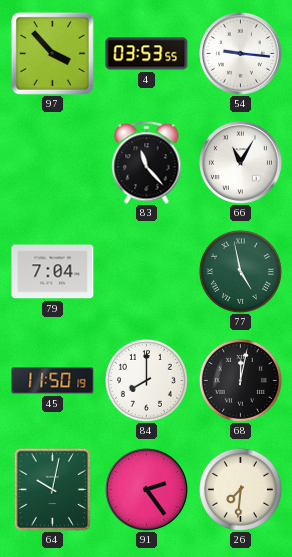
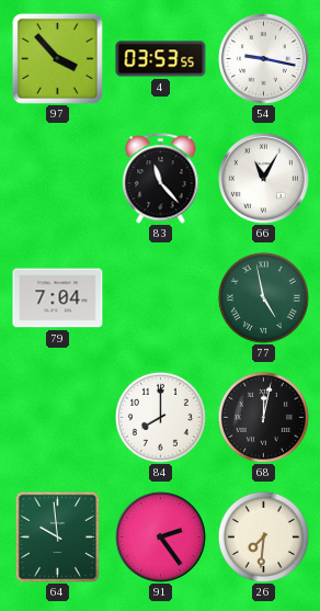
54: 9:16 -> 9:17 (264, 59)
45: 11:50 -> none (53, 381)
64: 10:02 -> 9:59 (57, 536)
